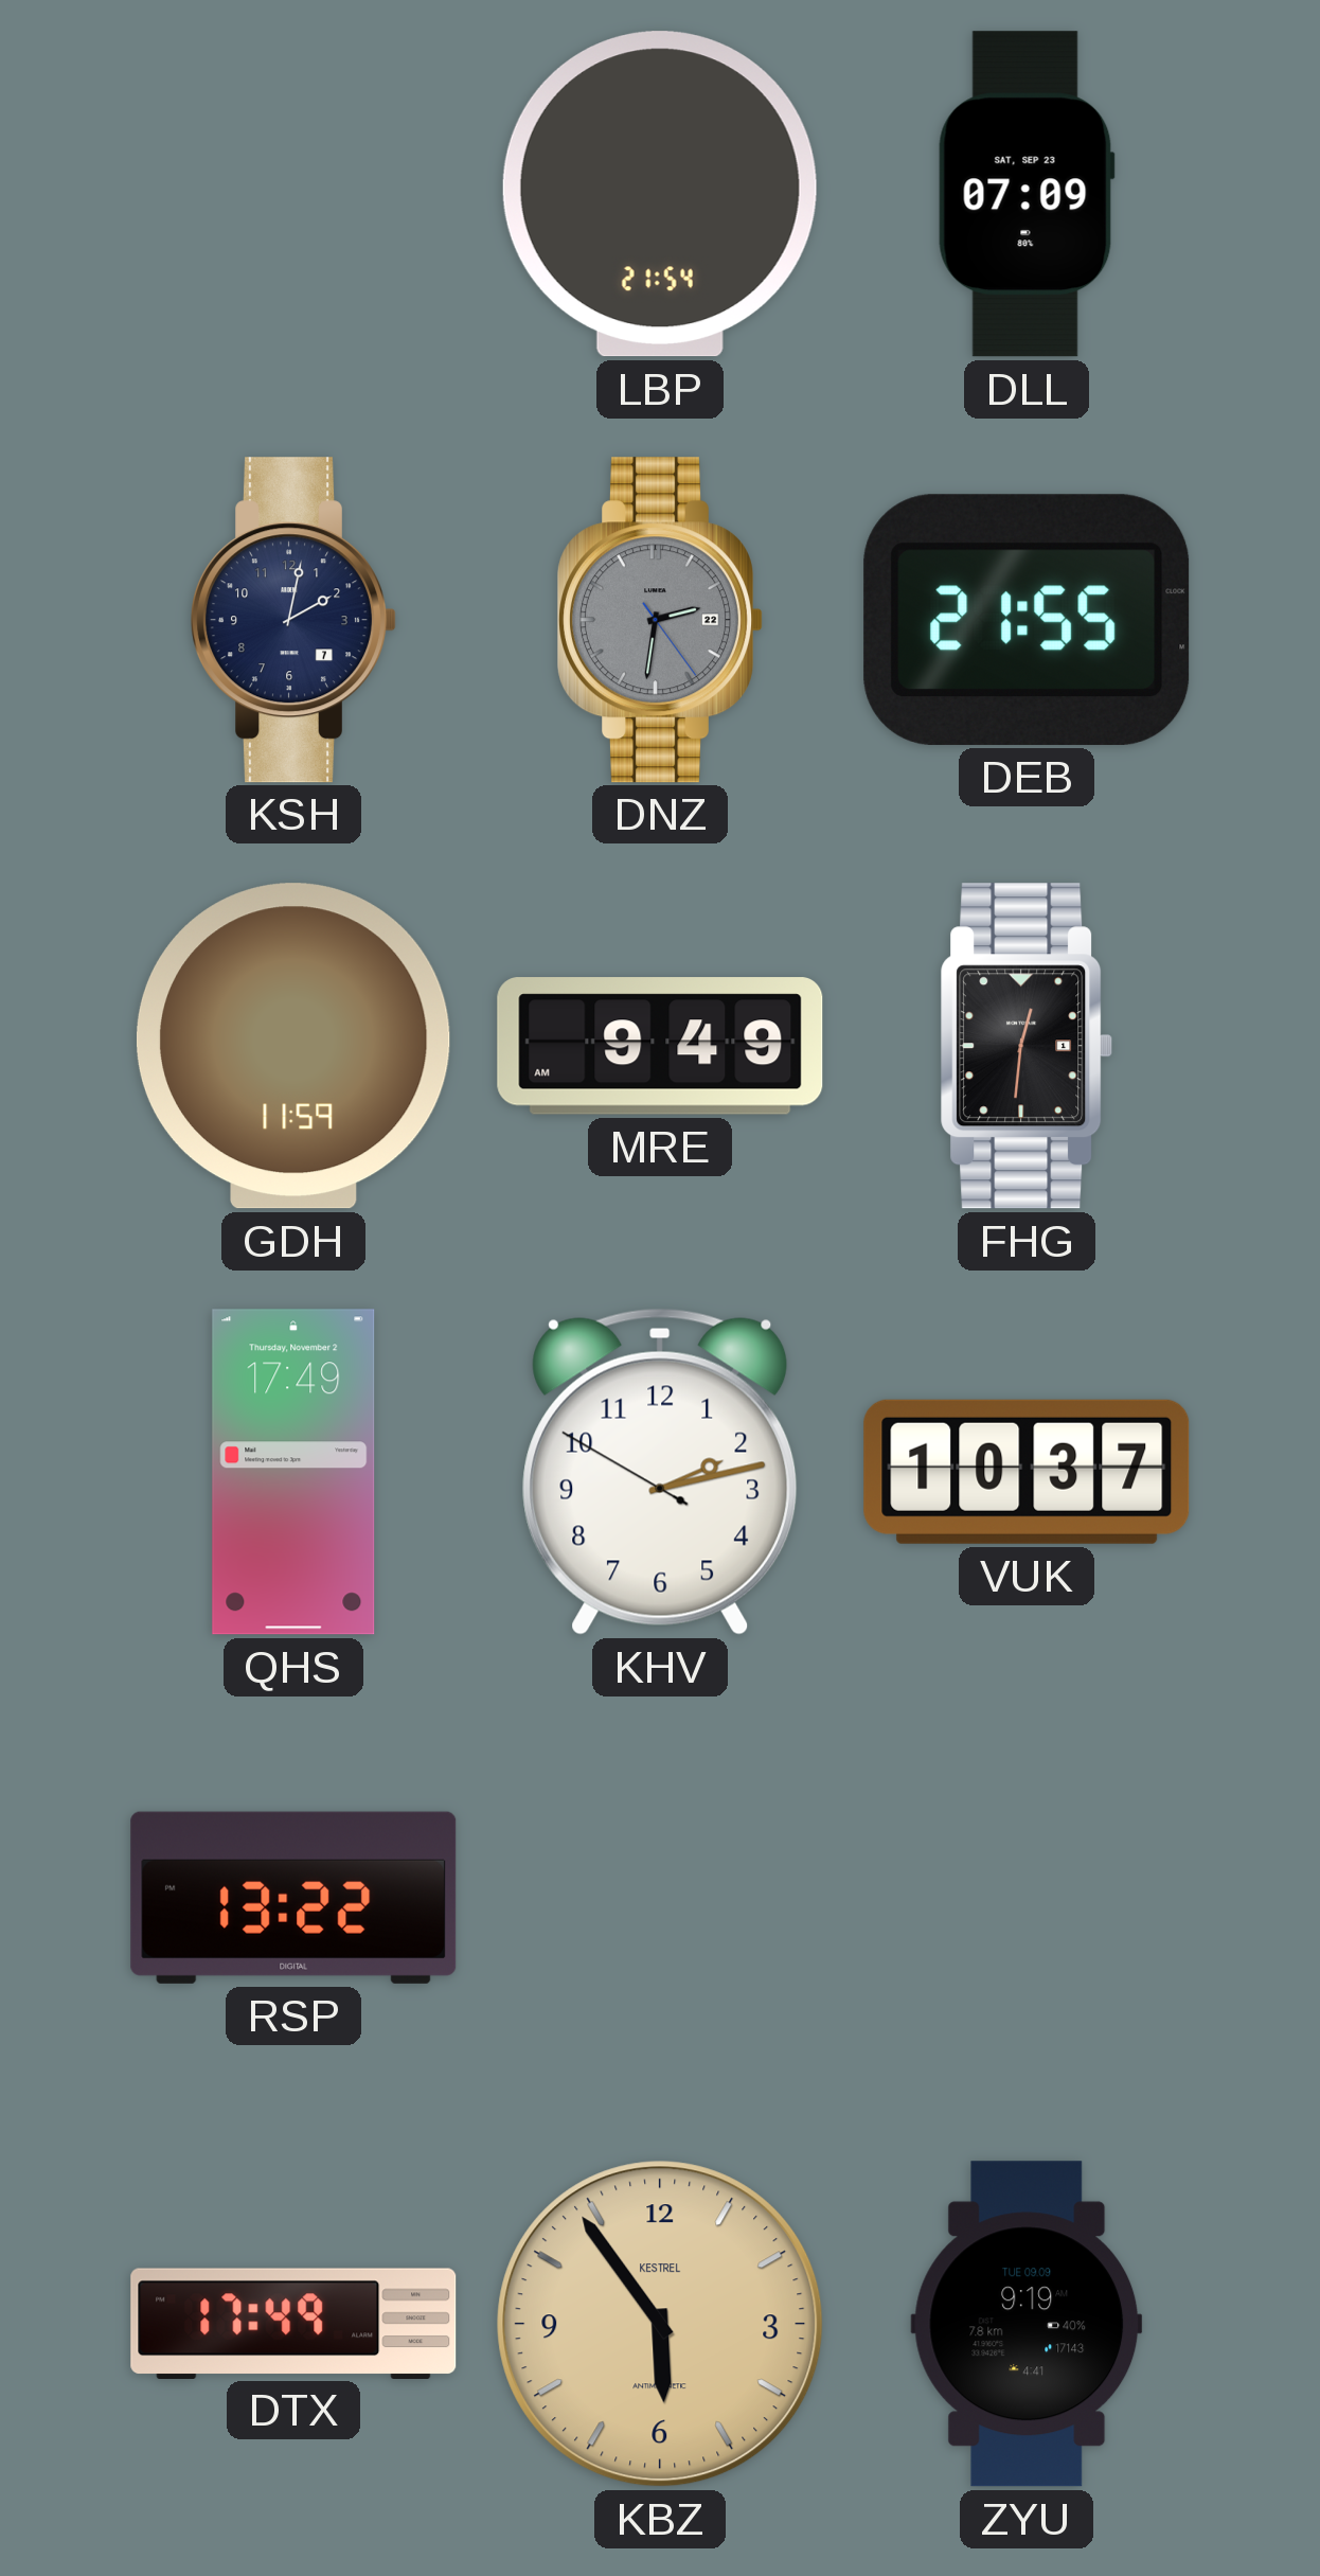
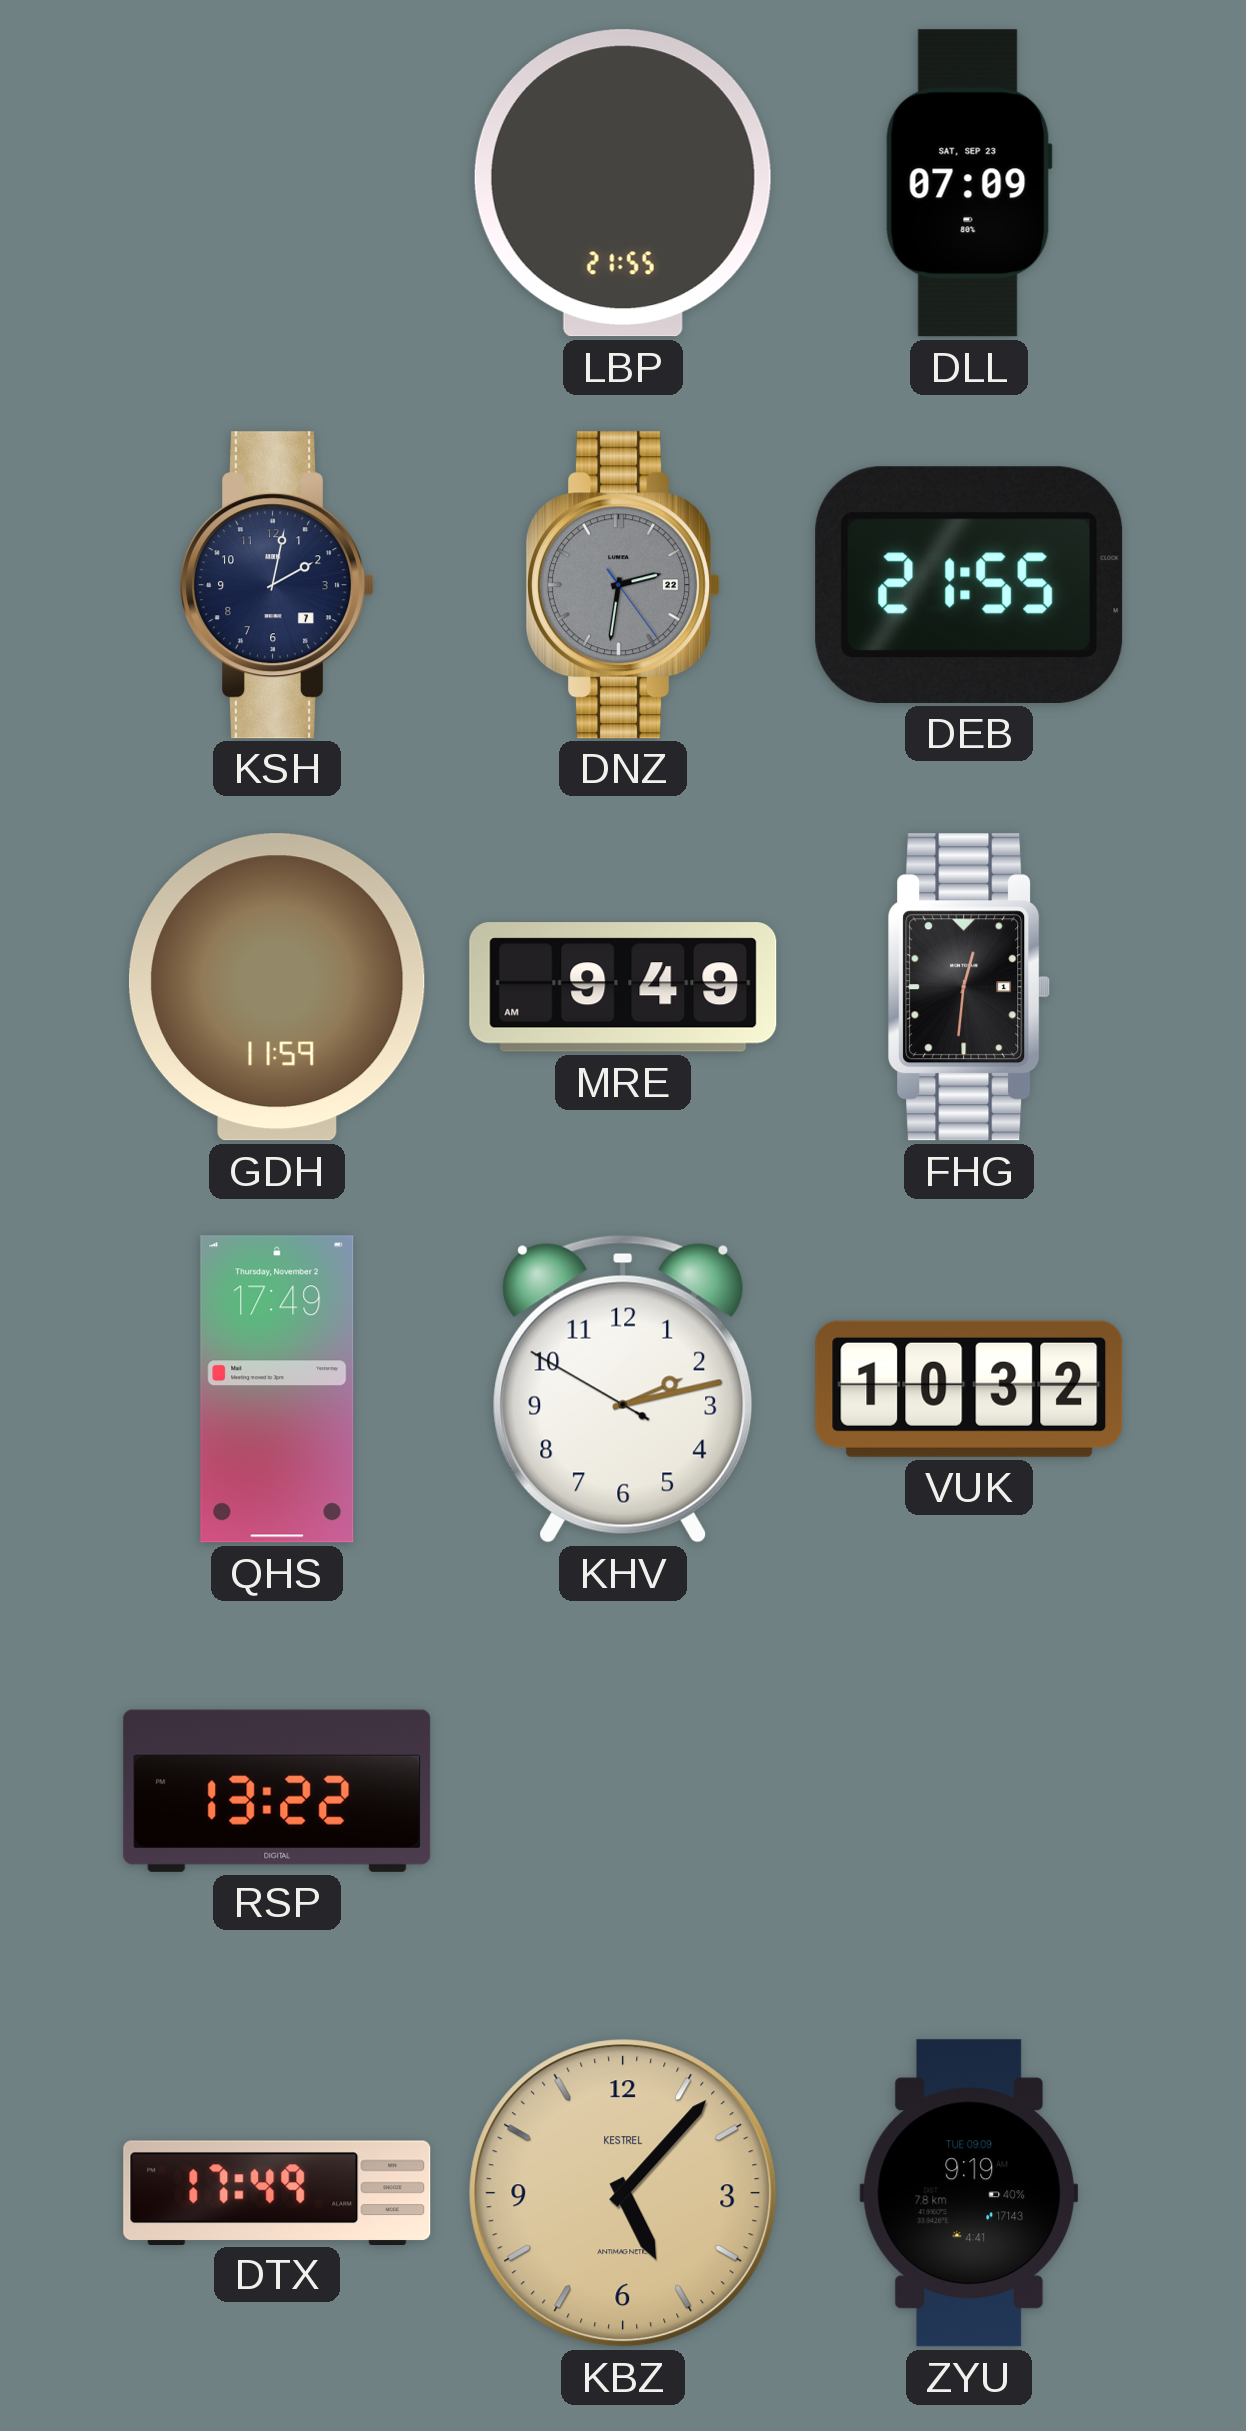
LBP: 21:54 -> 21:55 (623, 183)
VUK: 10:37 -> 10:32 (969, 1389)
KBZ: 5:54 -> 5:07 (623, 2193)
